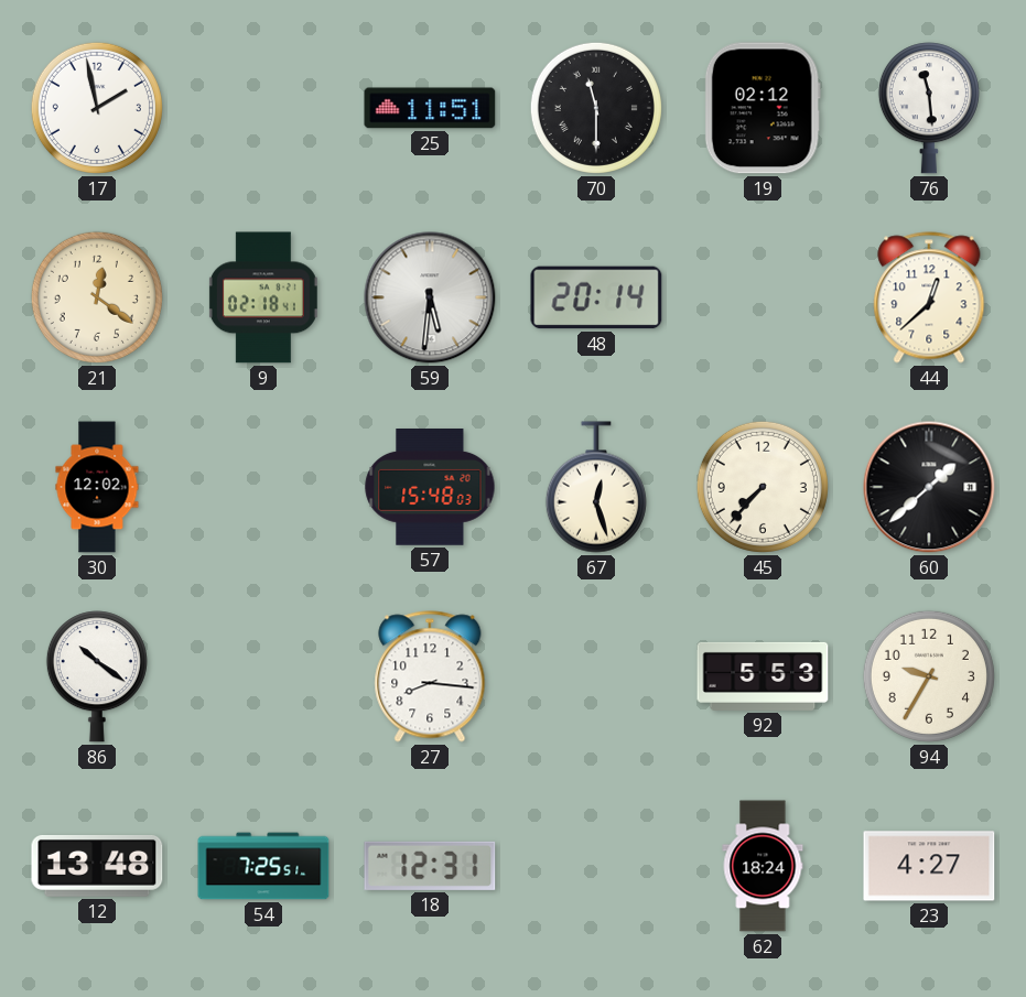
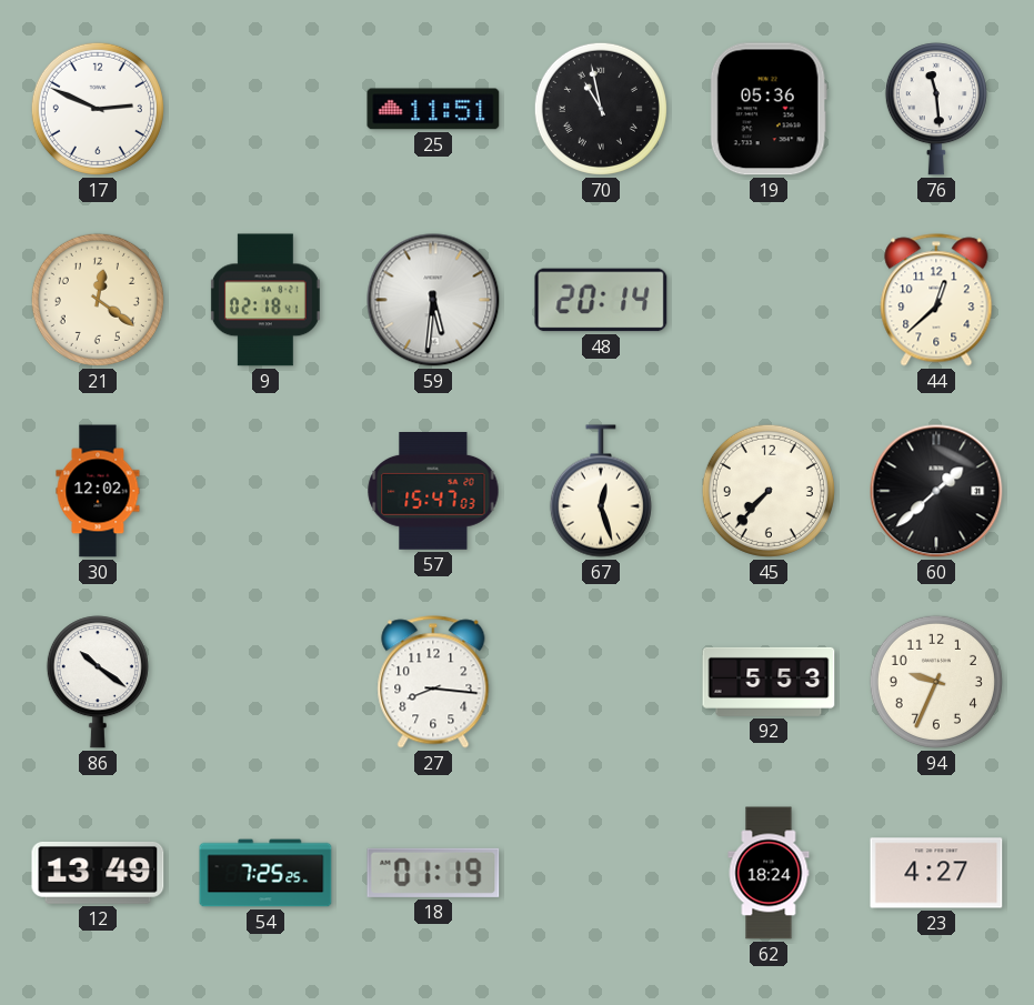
17: 1:58 -> 2:49 (98, 109)
70: 11:30 -> 10:58 (601, 109)
19: 02:12 -> 05:36 (769, 109)
57: 15:48 -> 15:47 (433, 492)
94: 9:35 -> 9:34 (936, 682)
12: 13:48 -> 13:49 (98, 873)
54: 7:25:51 -> 7:25:25 (265, 873)
18: 12:31 -> 01:19 (433, 873)
